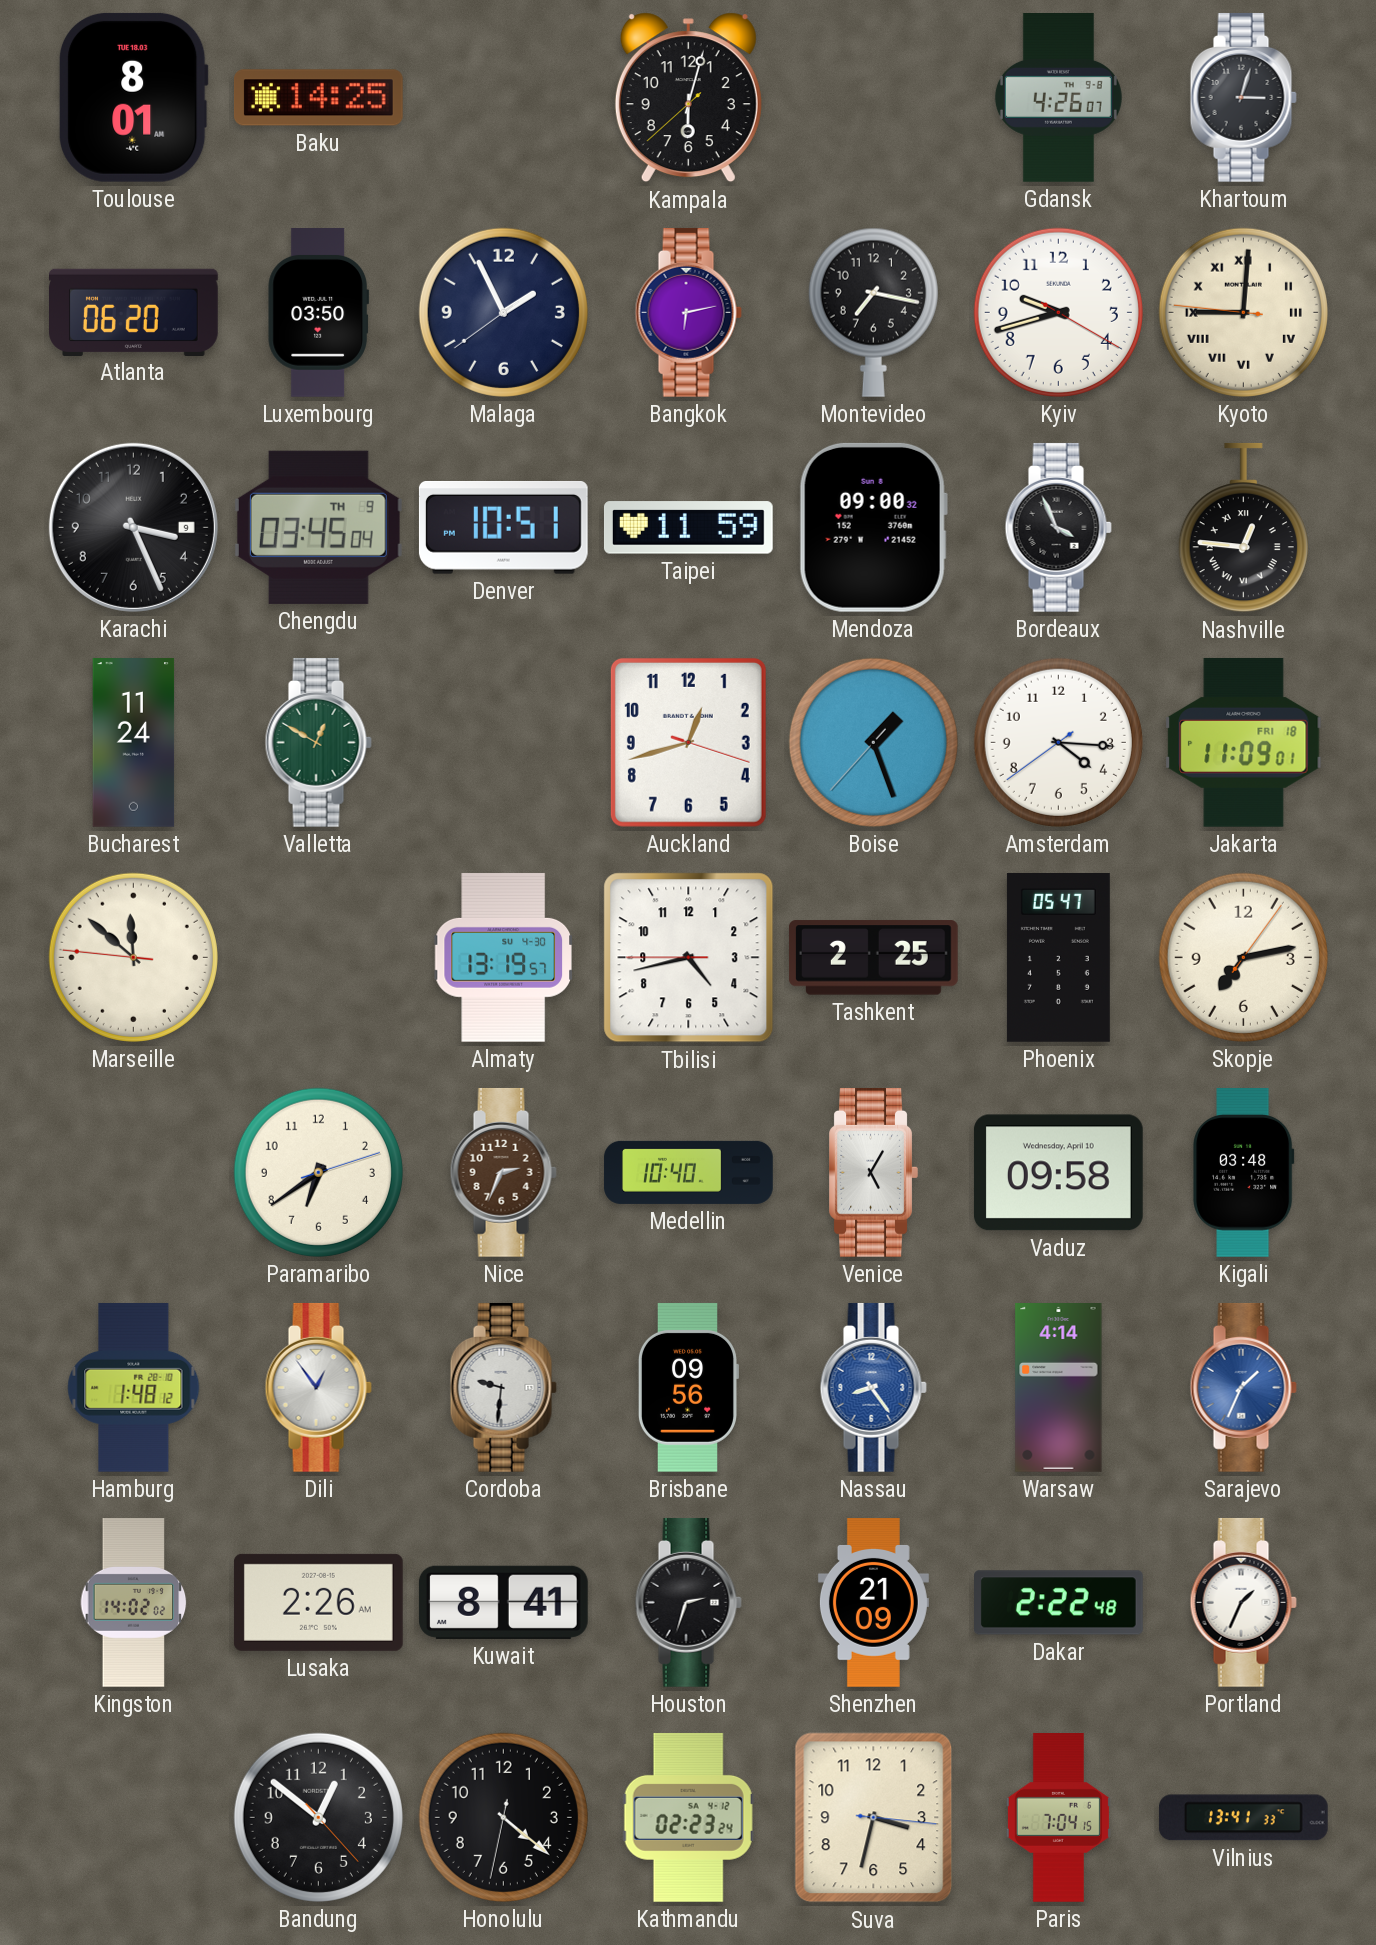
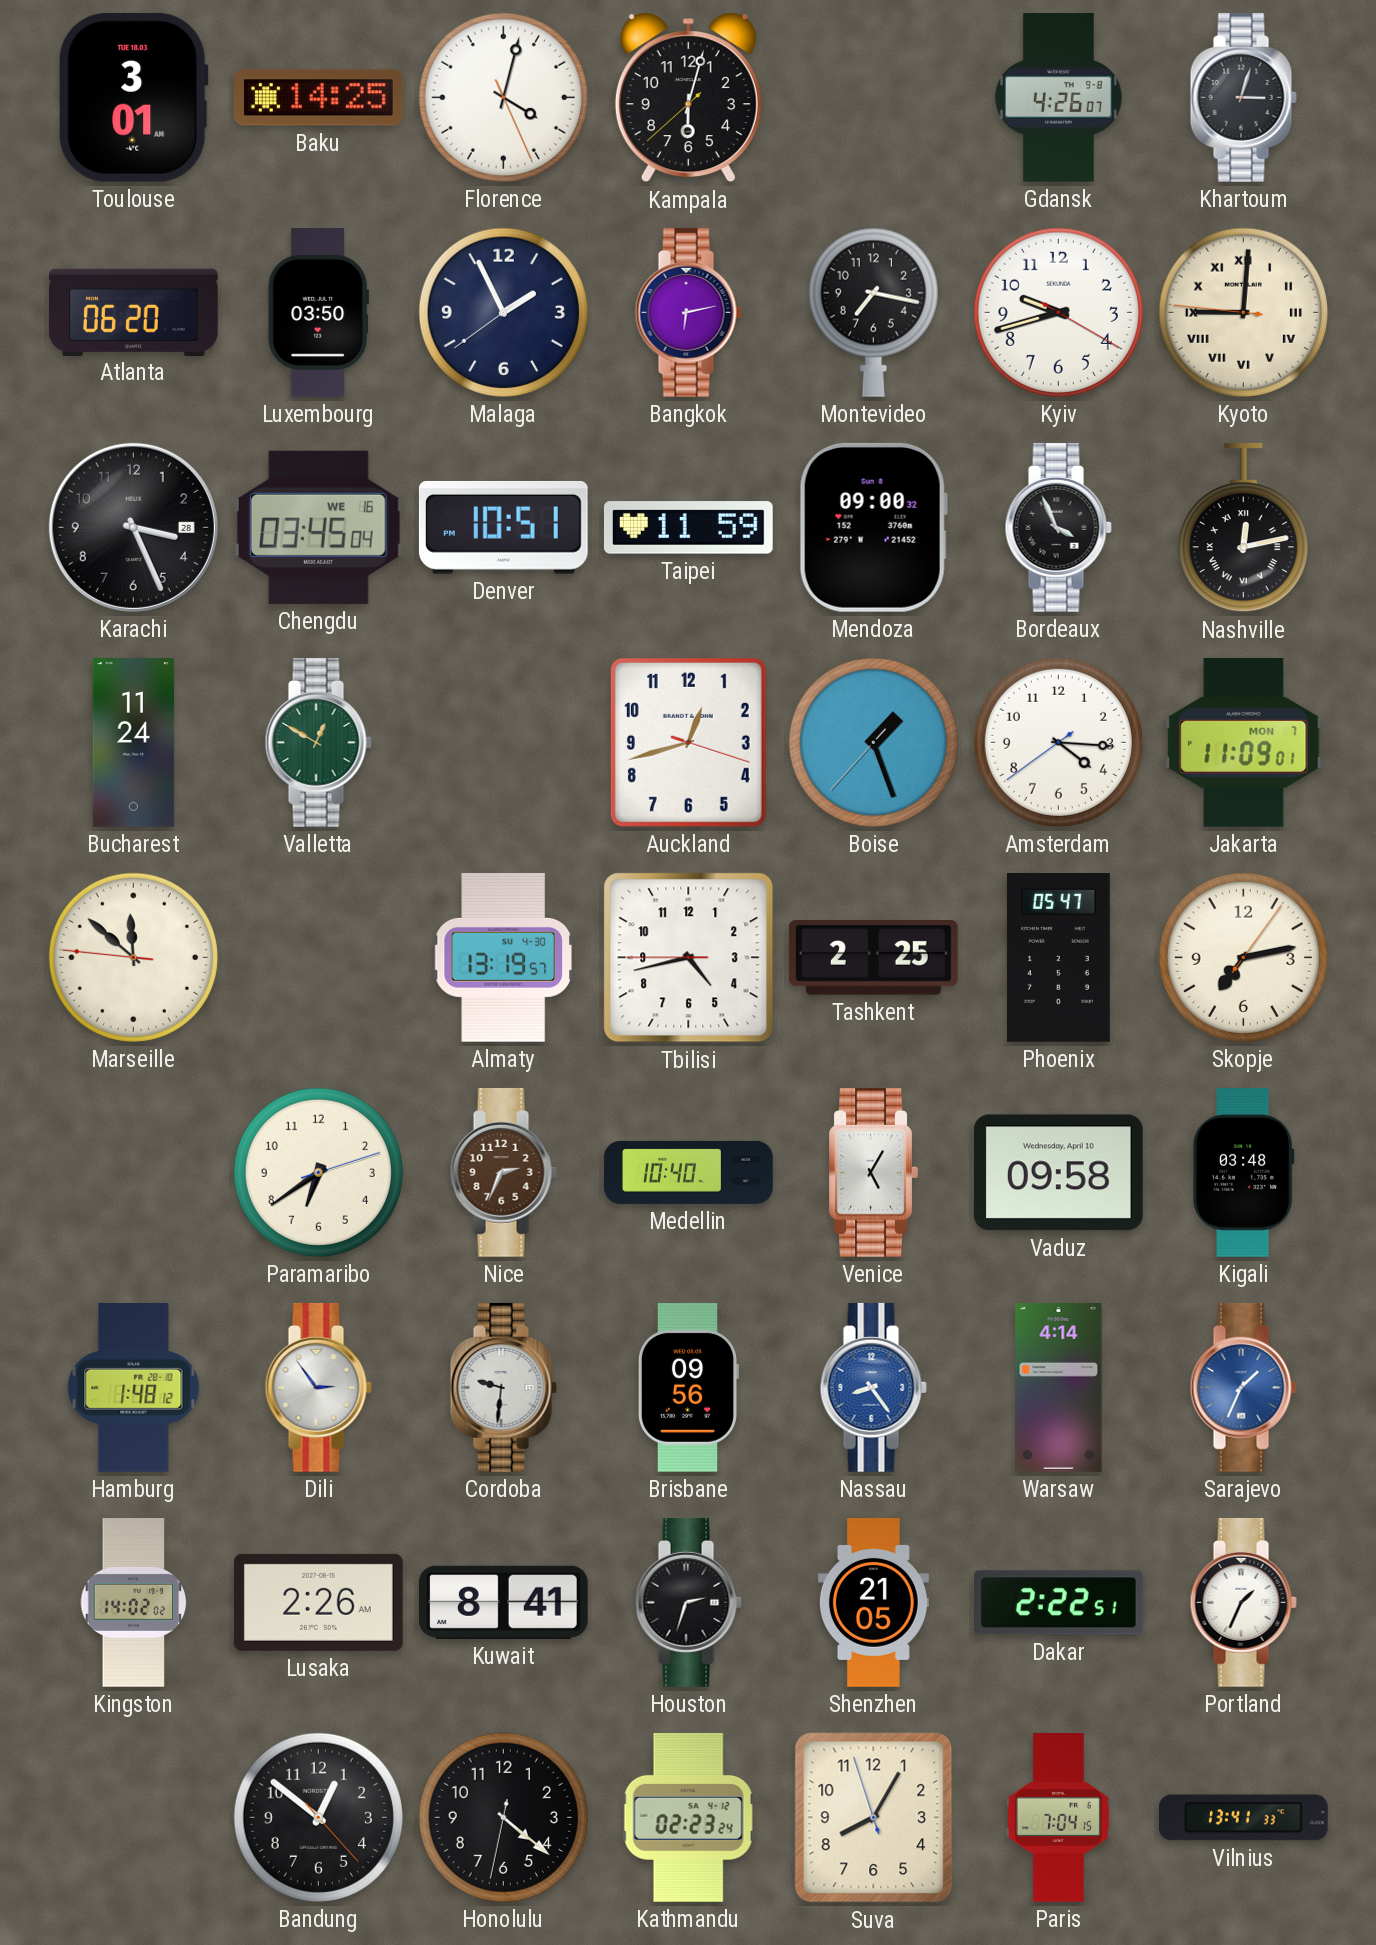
Toulouse: 8:01 -> 3:01 (133, 97)
Florence: none -> 4:02 (503, 97)
Karachi date: 9 -> 28 (133, 527)
Chengdu date: TH 9 -> WE 16 (318, 527)
Nashville: 12:46 -> 12:13 (1243, 528)
Jakarta date: FRI 18 -> MON 7 (1244, 742)
Dili: 12:54 -> 2:54 (318, 1387)
Shenzhen: 21:09 -> 21:05 (873, 1603)
Dakar: 2:22:48 -> 2:22:51 (1059, 1603)
Suva: 3:32 -> 8:04 (874, 1818)
